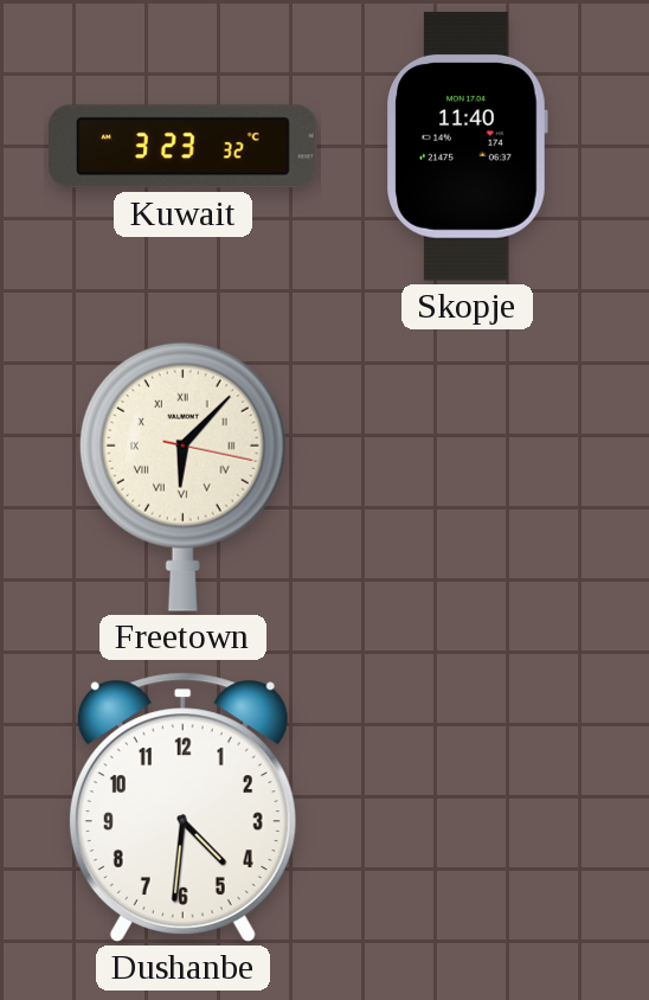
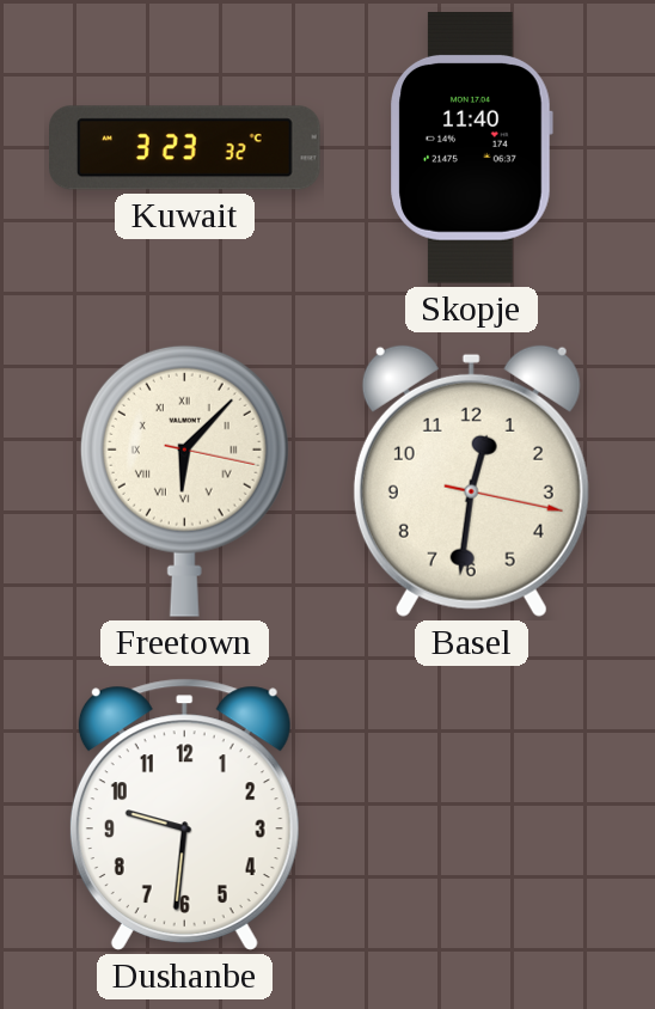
Basel: none -> 12:31 (471, 481)
Dushanbe: 4:31 -> 9:31 (184, 814)
